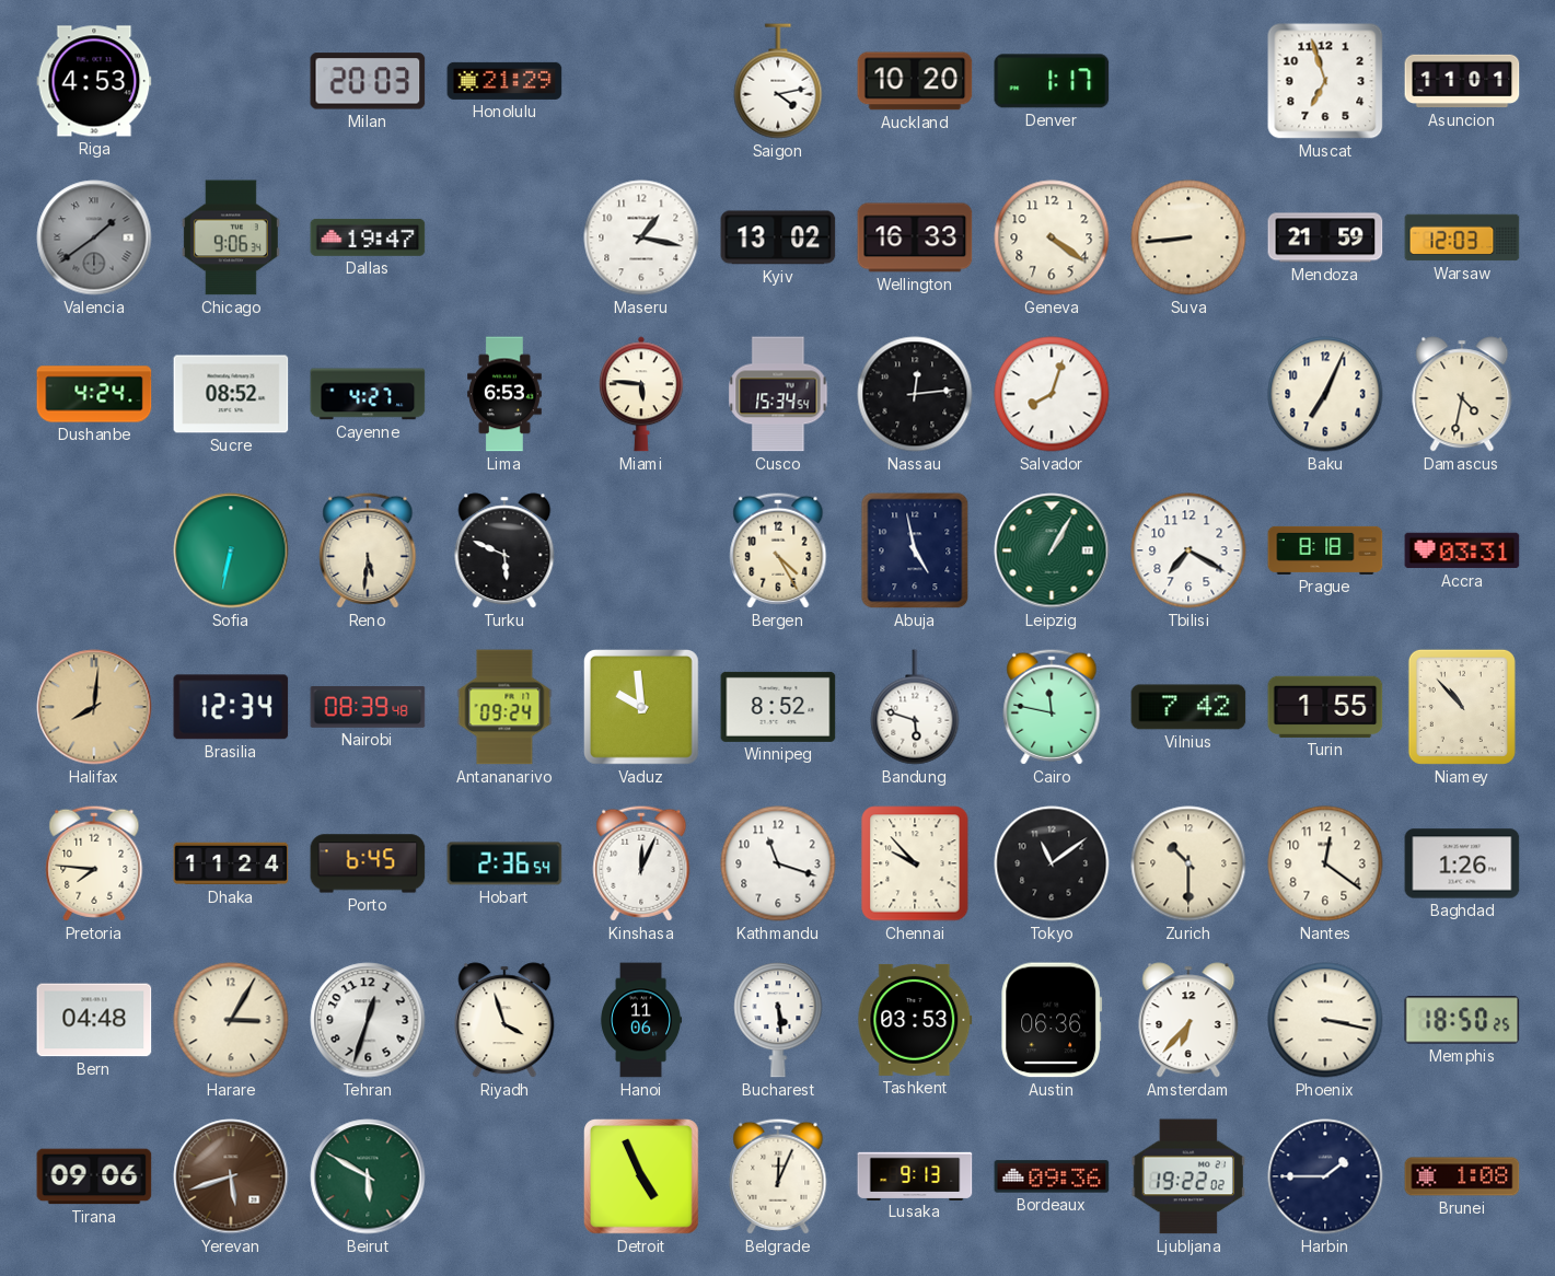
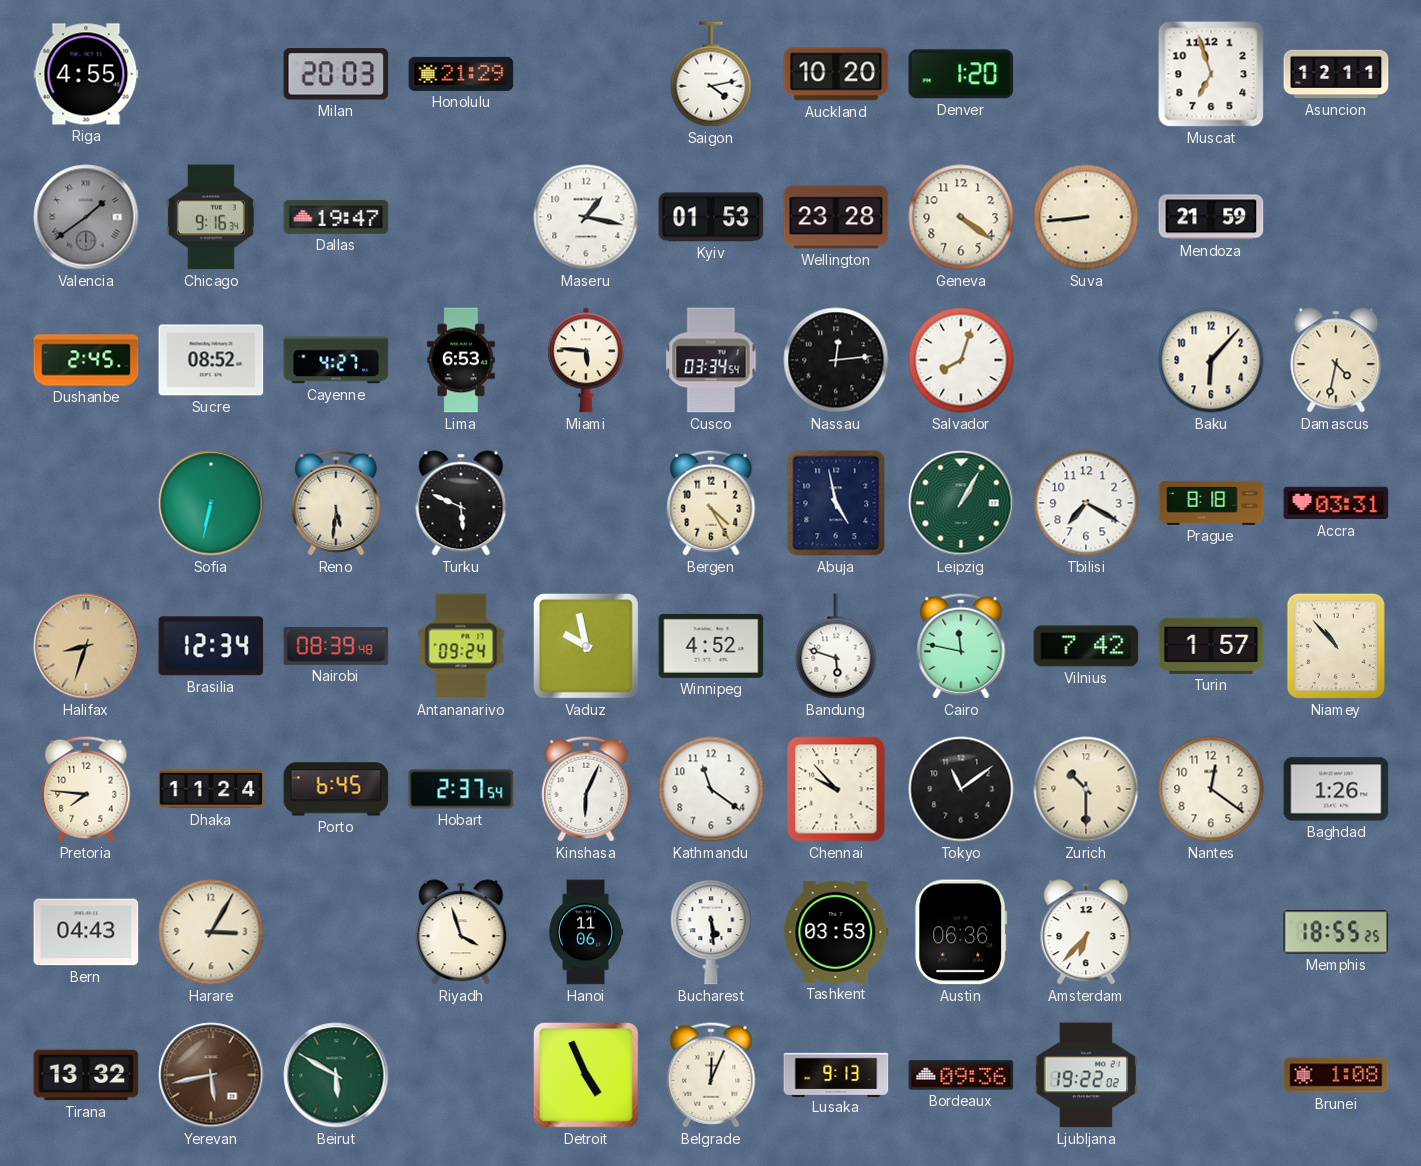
Riga: 4:53 -> 4:55 (86, 74)
Denver: 1:17 -> 1:20 (961, 74)
Asuncion: 11:01 -> 12:11 (1336, 74)
Chicago: 9:06 -> 9:16 (211, 217)
Kyiv: 13:02 -> 01:53 (711, 217)
Wellington: 16:33 -> 23:28 (836, 217)
Warsaw: 12:03 -> none (1462, 237)
Dushanbe: 4:24 -> 2:45 (86, 360)
Cusco: 15:34 -> 03:34 (711, 360)
Baku: 7:04 -> 6:07 (1211, 360)
Halifax: 8:01 -> 8:33 (86, 646)
Vaduz: 9:59 -> 9:58 (587, 647)
Winnipeg: 8:52 -> 4:52 (711, 646)
Turin: 1:55 -> 1:57 (1211, 646)
Hobart: 2:36 -> 2:37 (461, 789)
Kinshasa: 12:04 -> 6:04 (586, 789)
Kathmandu: 11:18 -> 11:21 (711, 789)
Bern: 04:48 -> 04:43 (86, 932)
Tehran: 12:33 -> none (368, 1020)
Phoenix: 3:17 -> none (1325, 1020)
Memphis: 18:50 -> 18:55 (1336, 932)
Tirana: 09:06 -> 13:32 (86, 1075)
Yerevan: 5:42 -> 5:43 (211, 1075)
Harbin: 1:45 -> none (1325, 1176)
